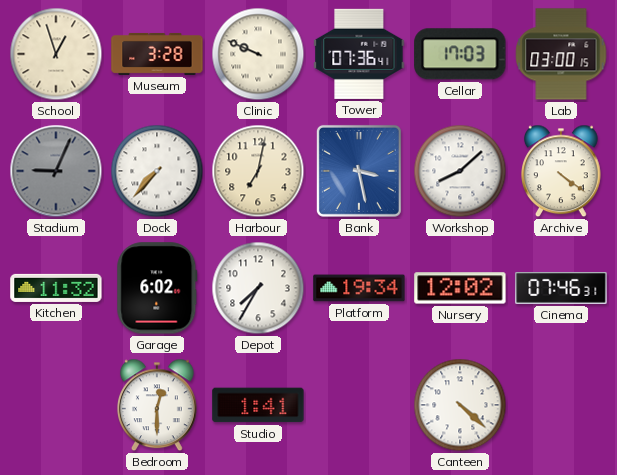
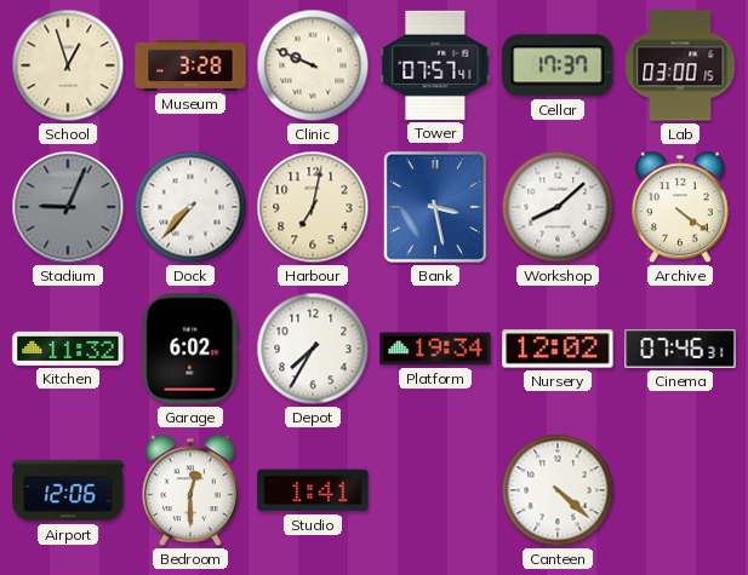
Tower: 07:36 -> 07:57 (435, 65)
Cellar: 17:03 -> 17:37 (558, 65)
Airport: none -> 12:06 (68, 490)
